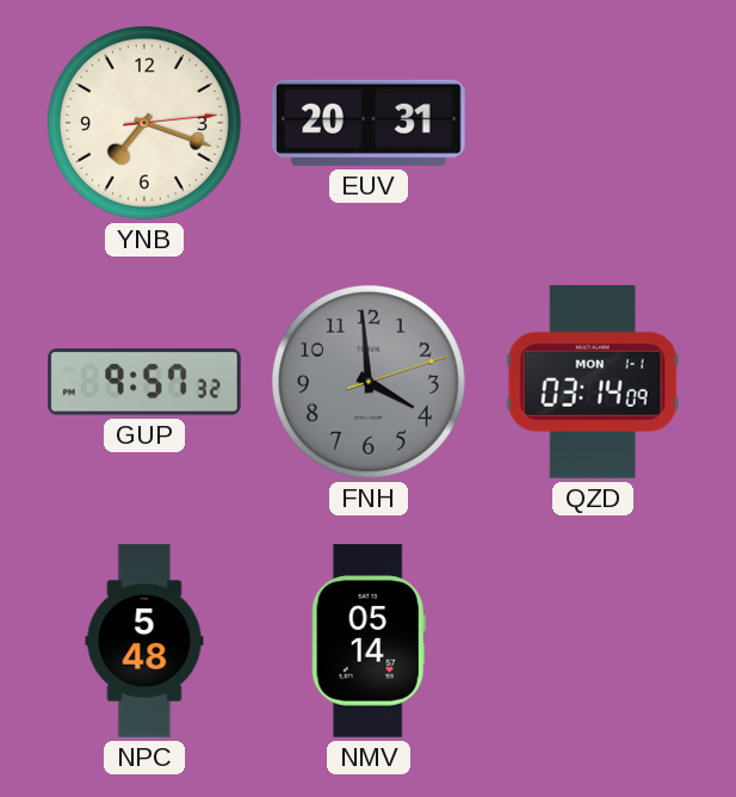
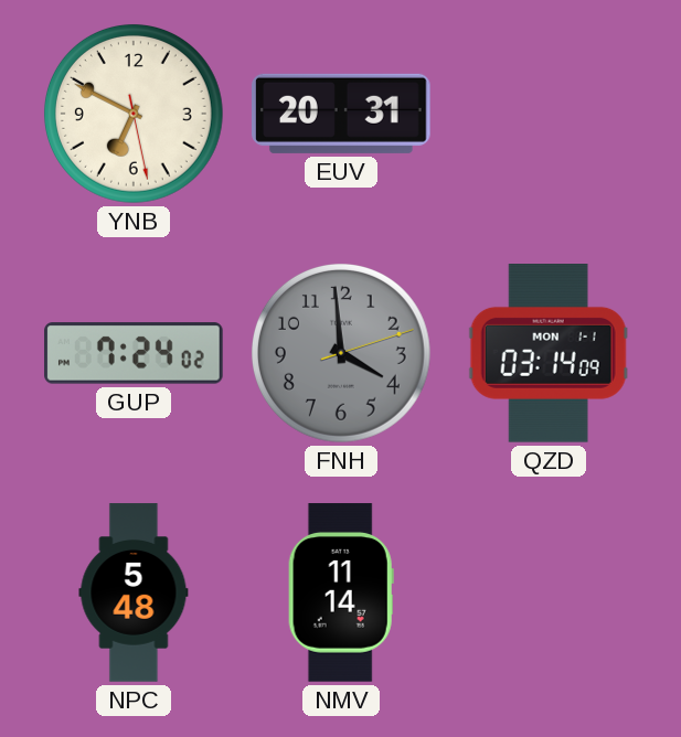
YNB: 7:18 -> 6:49 (134, 114)
GUP: 9:57 -> 7:24 (134, 353)
NMV: 05:14 -> 11:14 (341, 592)
